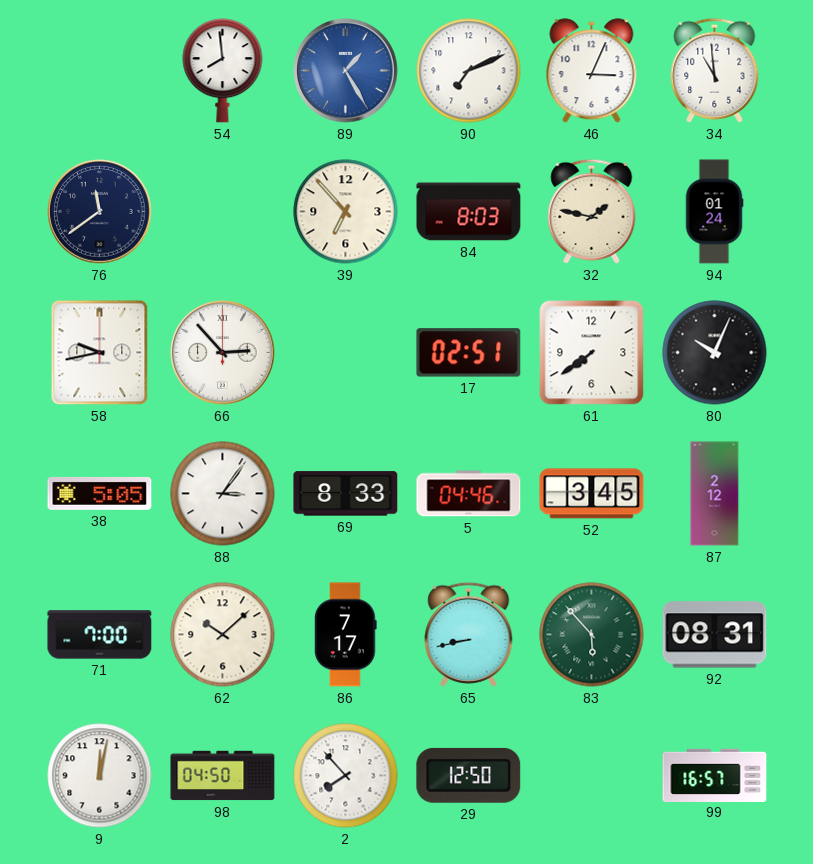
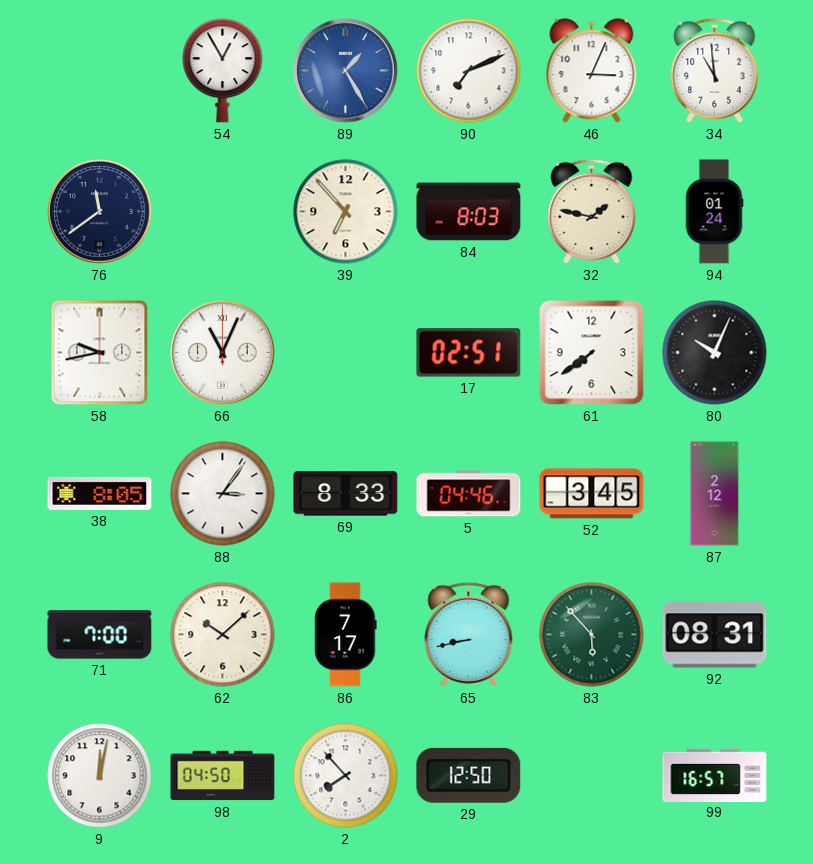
54: 7:59 -> 12:55 (223, 71)
66: 2:53 -> 11:04 (223, 353)
38: 5:05 -> 8:05 (100, 493)
